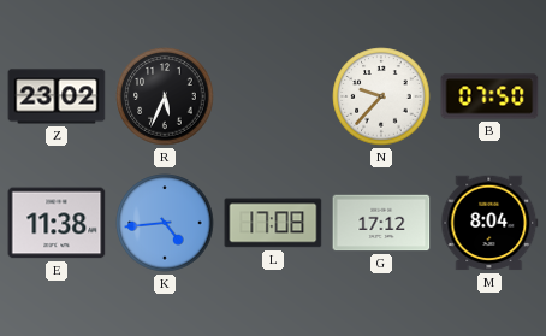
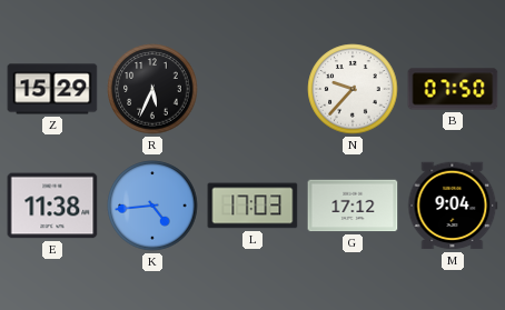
Z: 23:02 -> 15:29 (52, 89)
L: 17:08 -> 17:03 (253, 206)
M: 8:04 -> 9:04 (453, 206)
